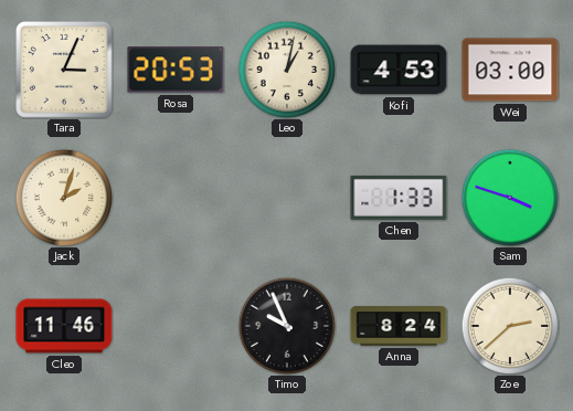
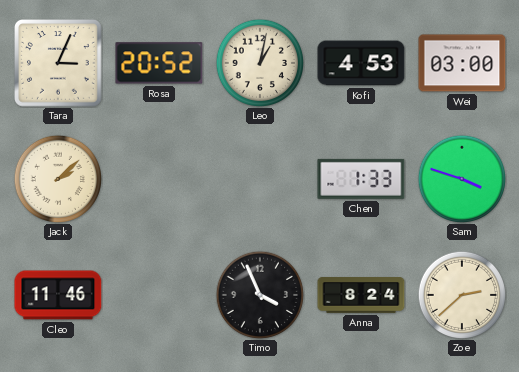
Rosa: 20:53 -> 20:52 (159, 63)
Jack: 2:03 -> 2:08 (57, 178)
Timo: 9:56 -> 3:56 (259, 294)
